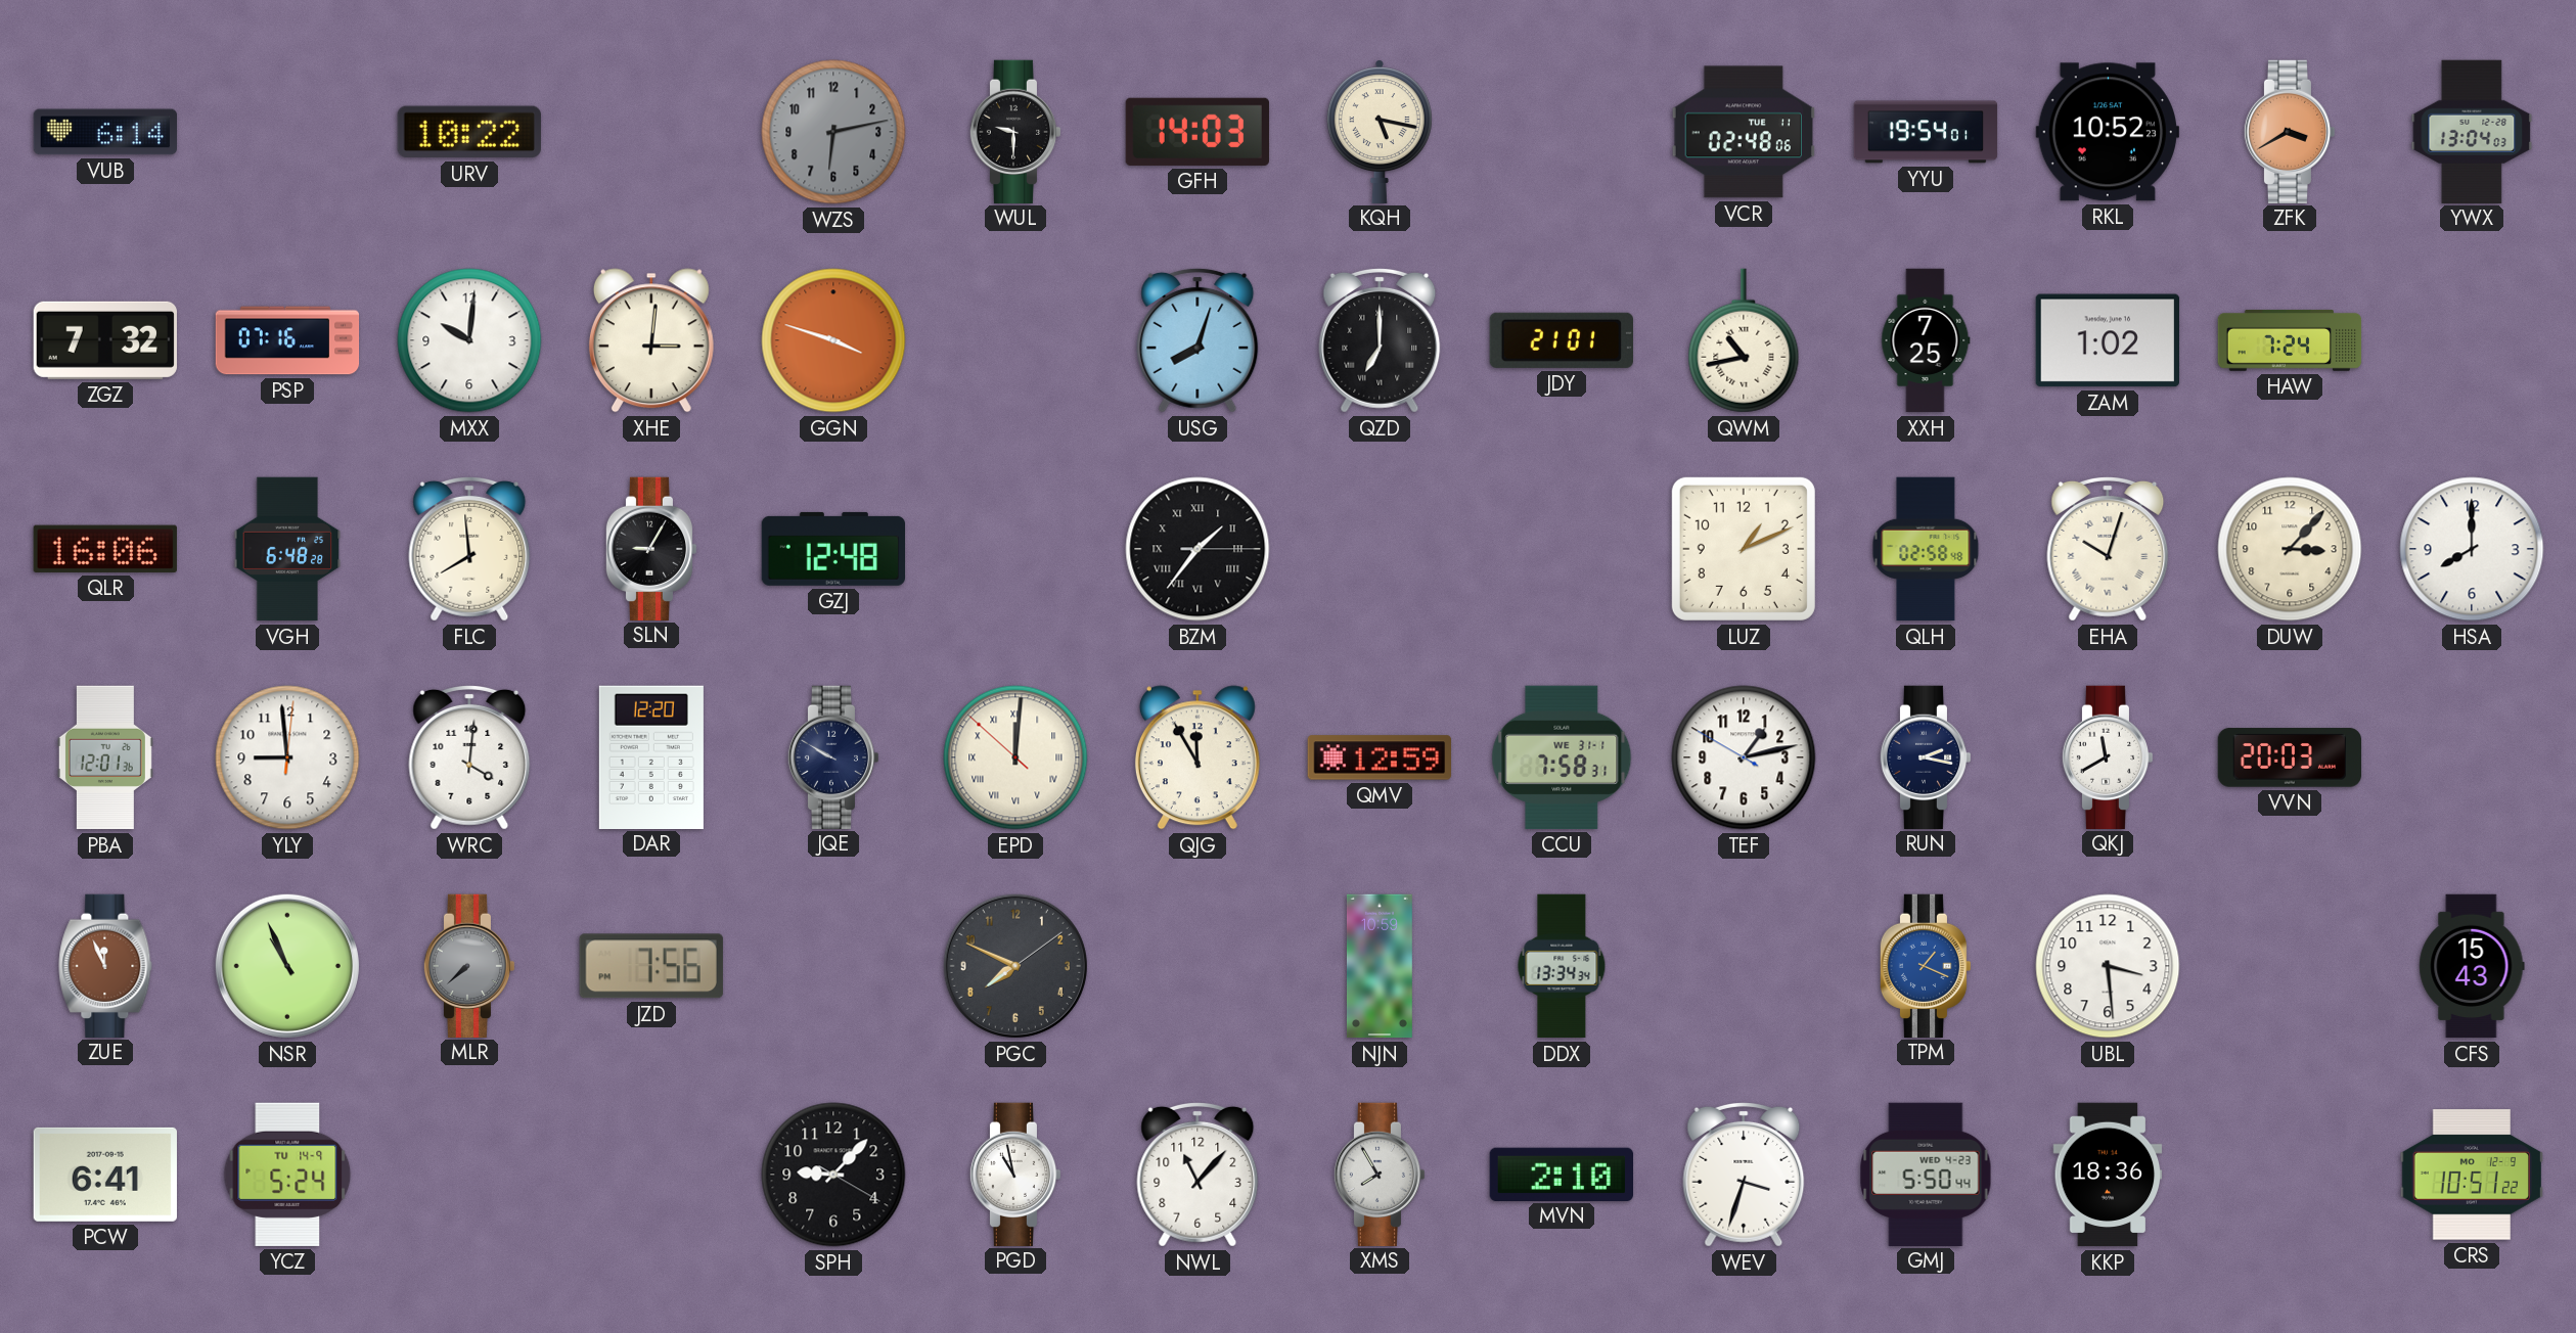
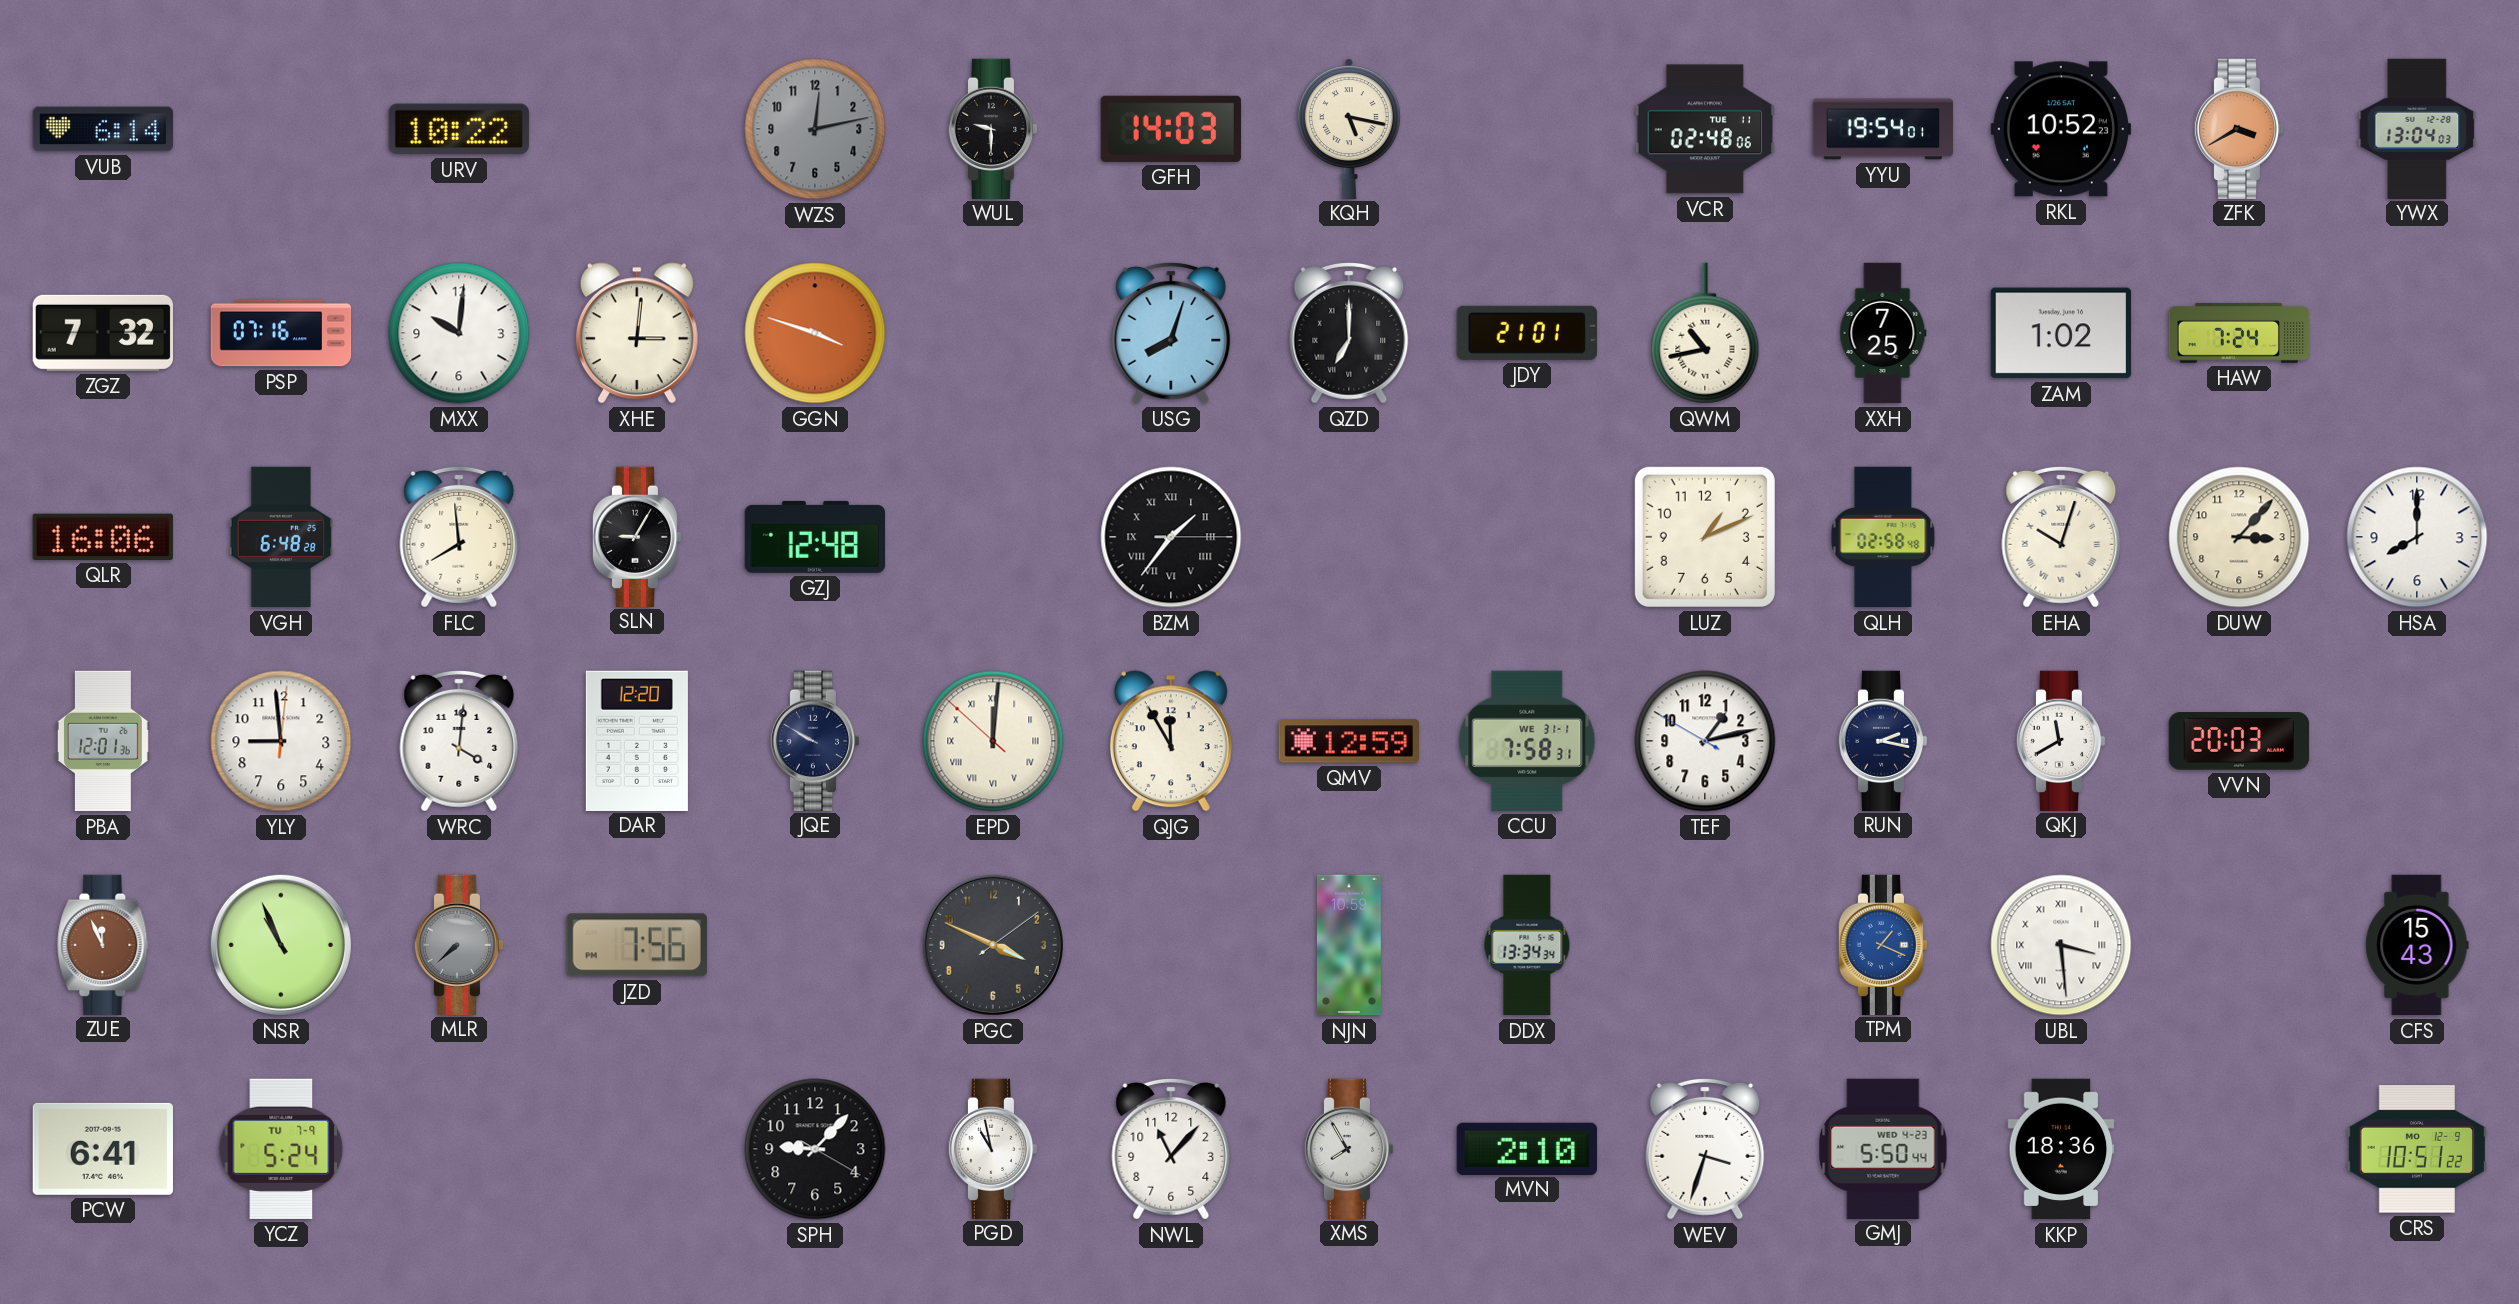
WZS: 6:13 -> 12:13 (815, 129)
PGC: 7:49 -> 3:49 (993, 945)
UBL numerals: Arabic -> Roman (2061, 945)
YCZ date: TU 14-9 -> TU 7-9 (281, 1149)
